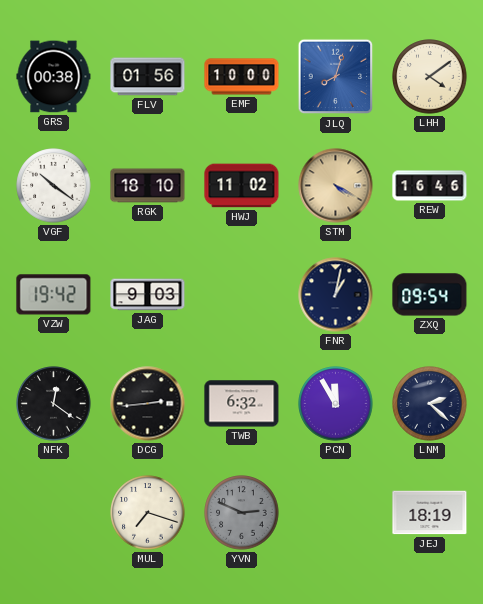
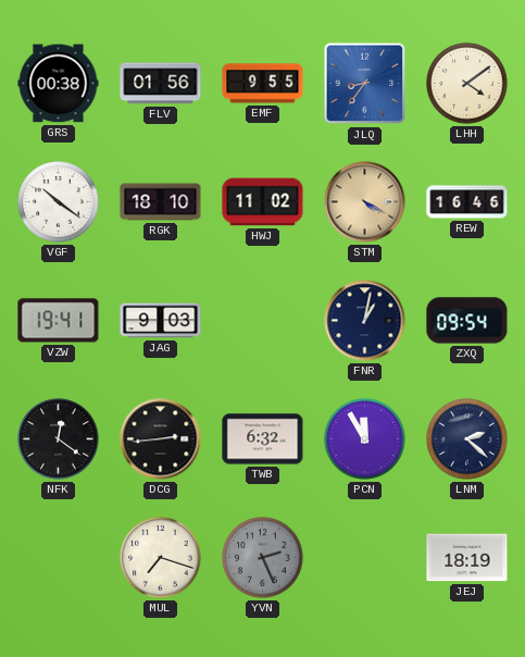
EMF: 10:00 -> 9:55 (263, 84)
JLQ: 8:03 -> 8:36 (365, 84)
VZW: 19:42 -> 19:41 (59, 321)
YVN: 2:49 -> 2:26 (263, 558)
